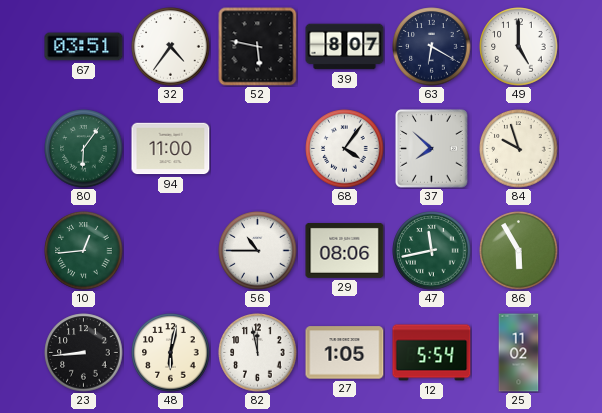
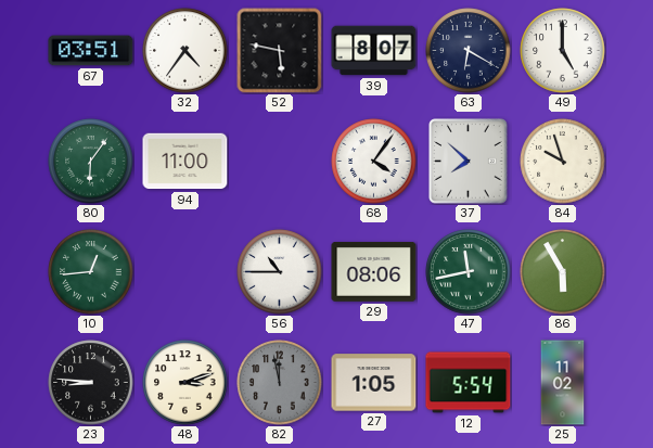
23: 8:44 -> 8:46 (91, 383)
48: 6:02 -> 3:12 (185, 383)
82 dial: white -> grey (280, 383)
